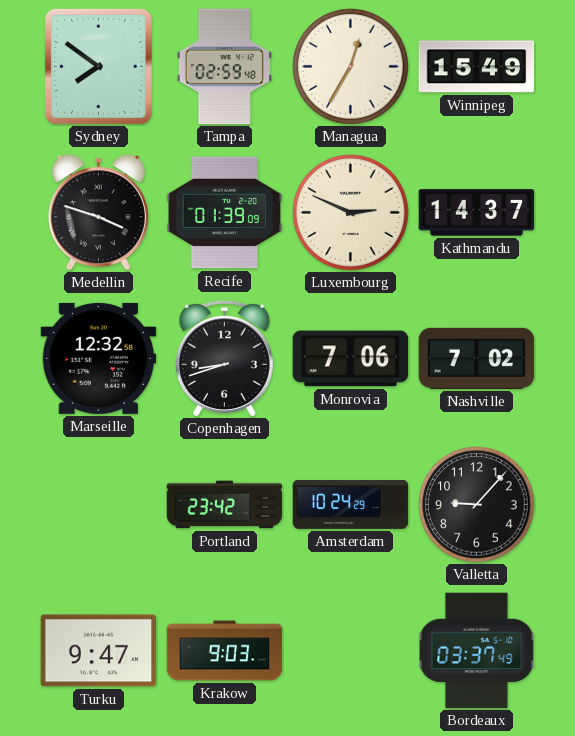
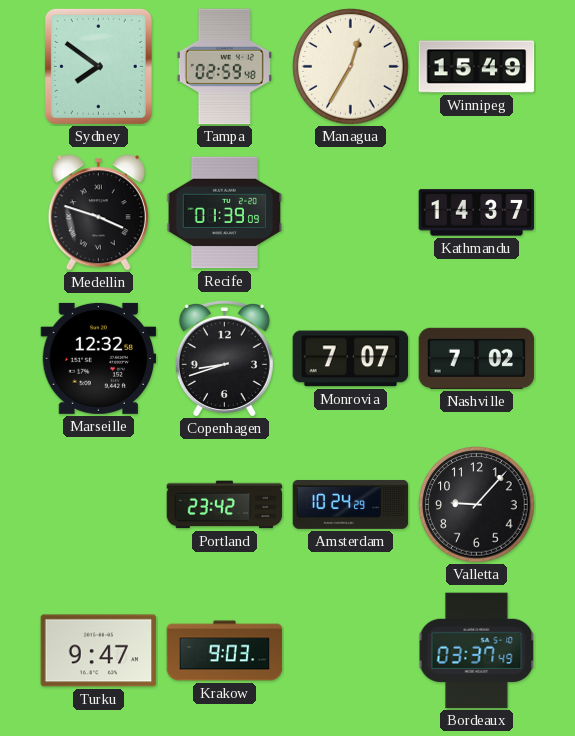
Luxembourg: 2:49 -> none (351, 213)
Monrovia: 7:06 -> 7:07 (351, 359)
